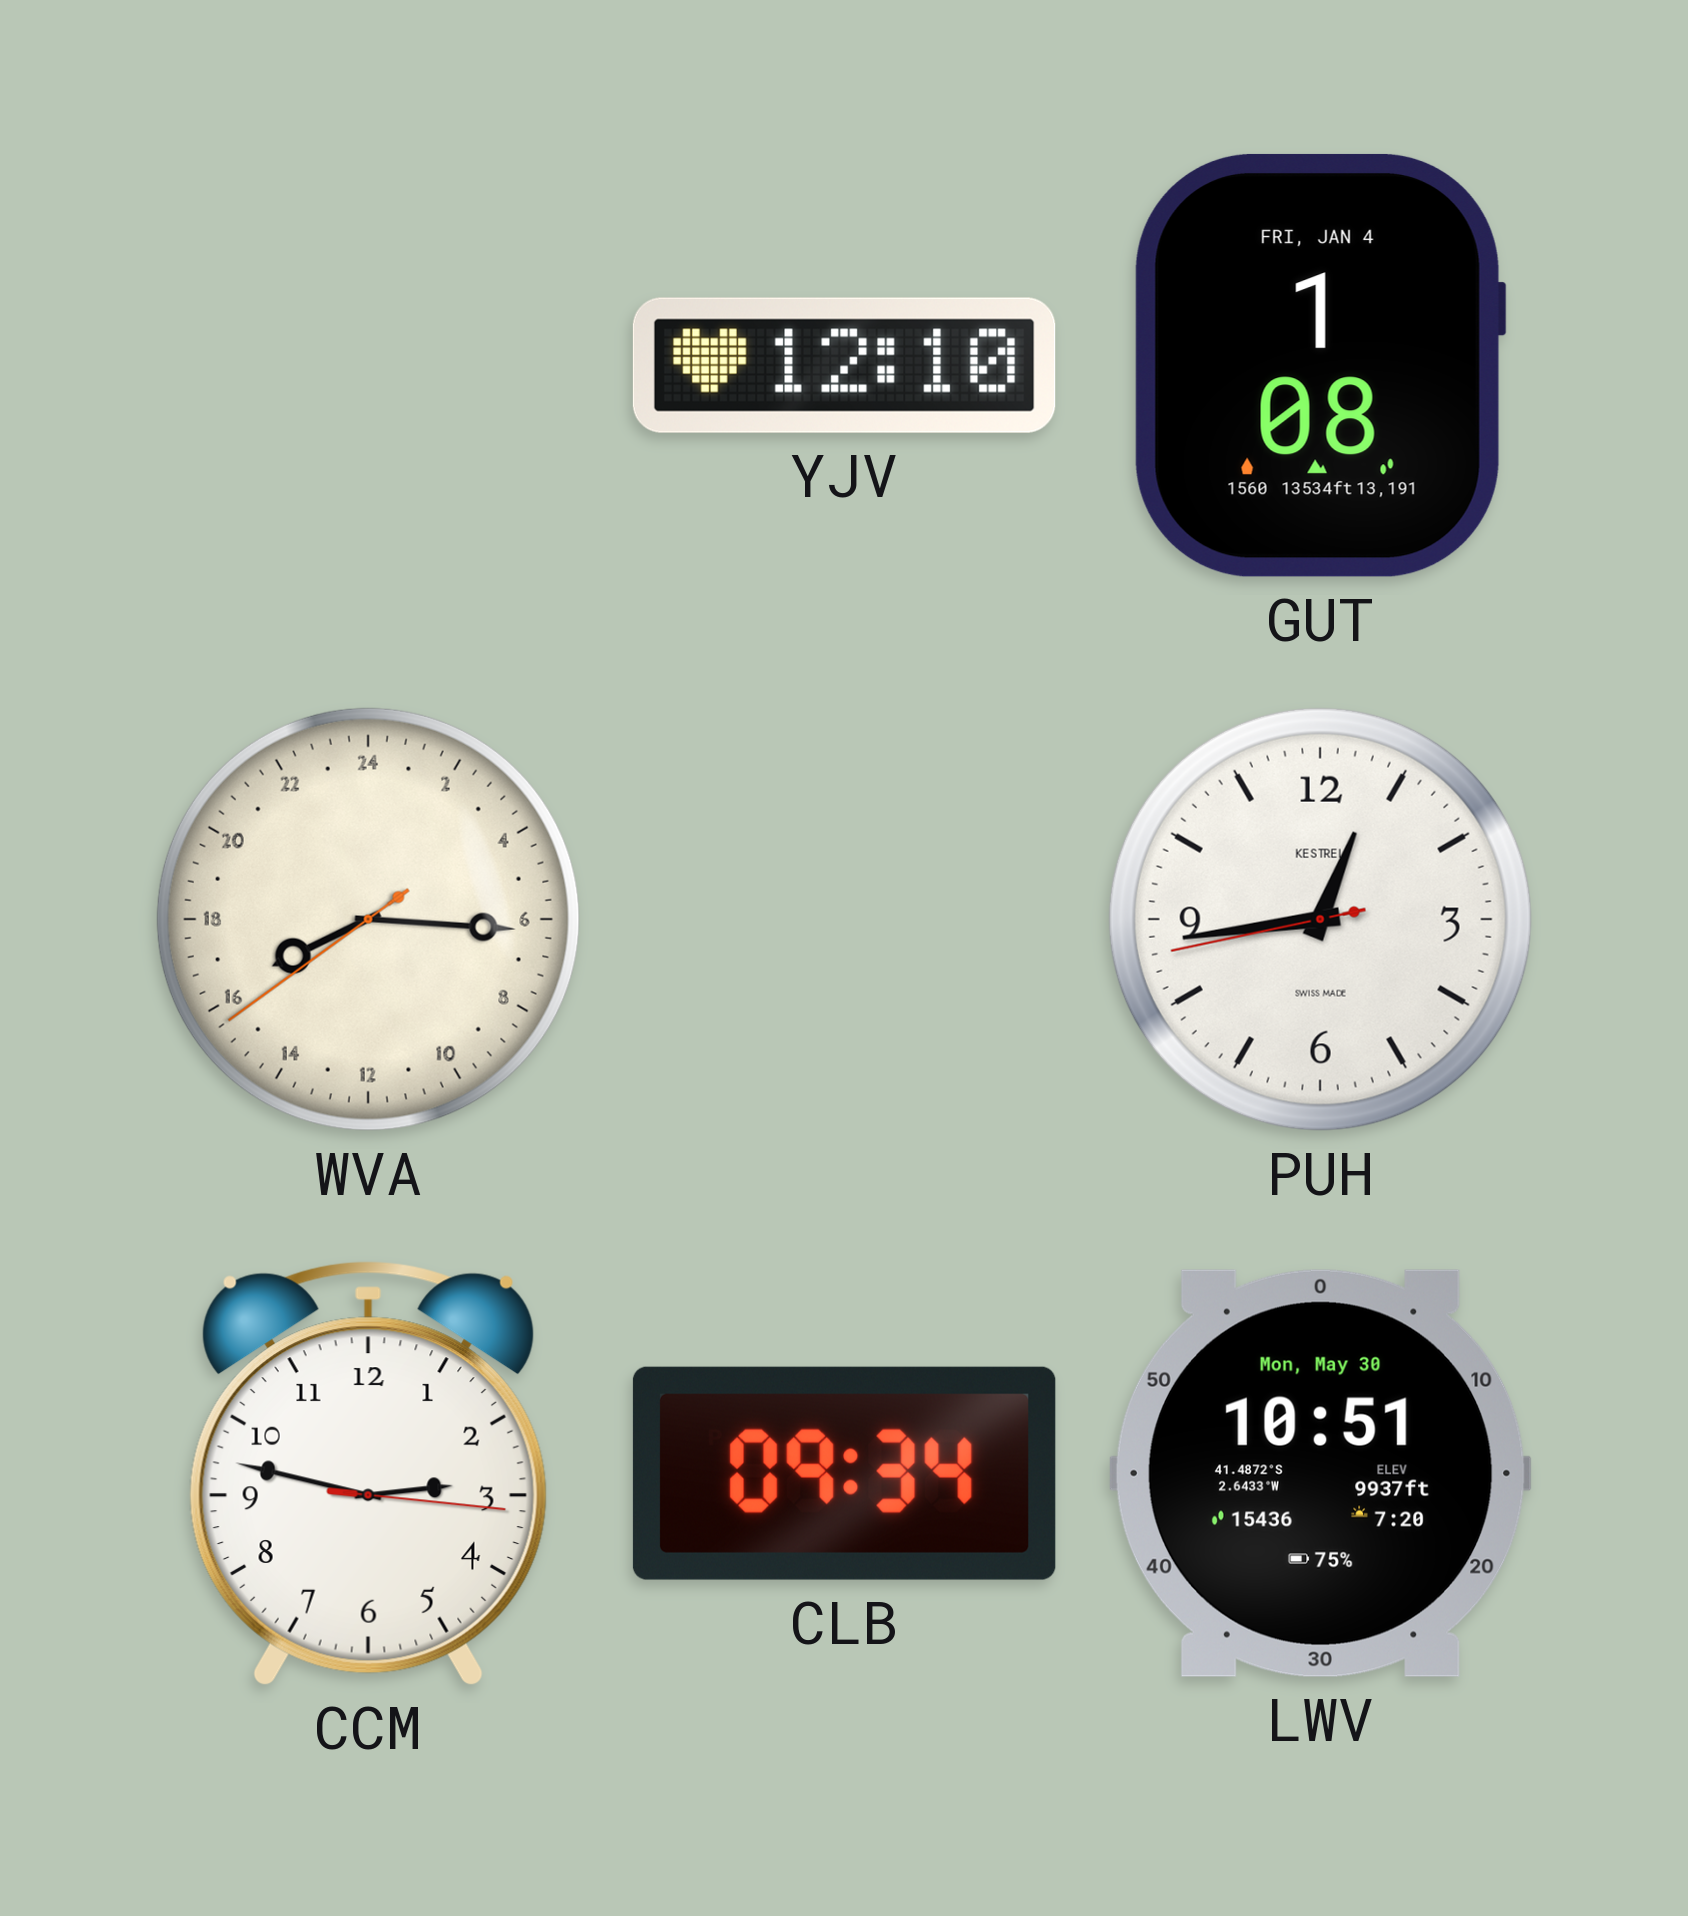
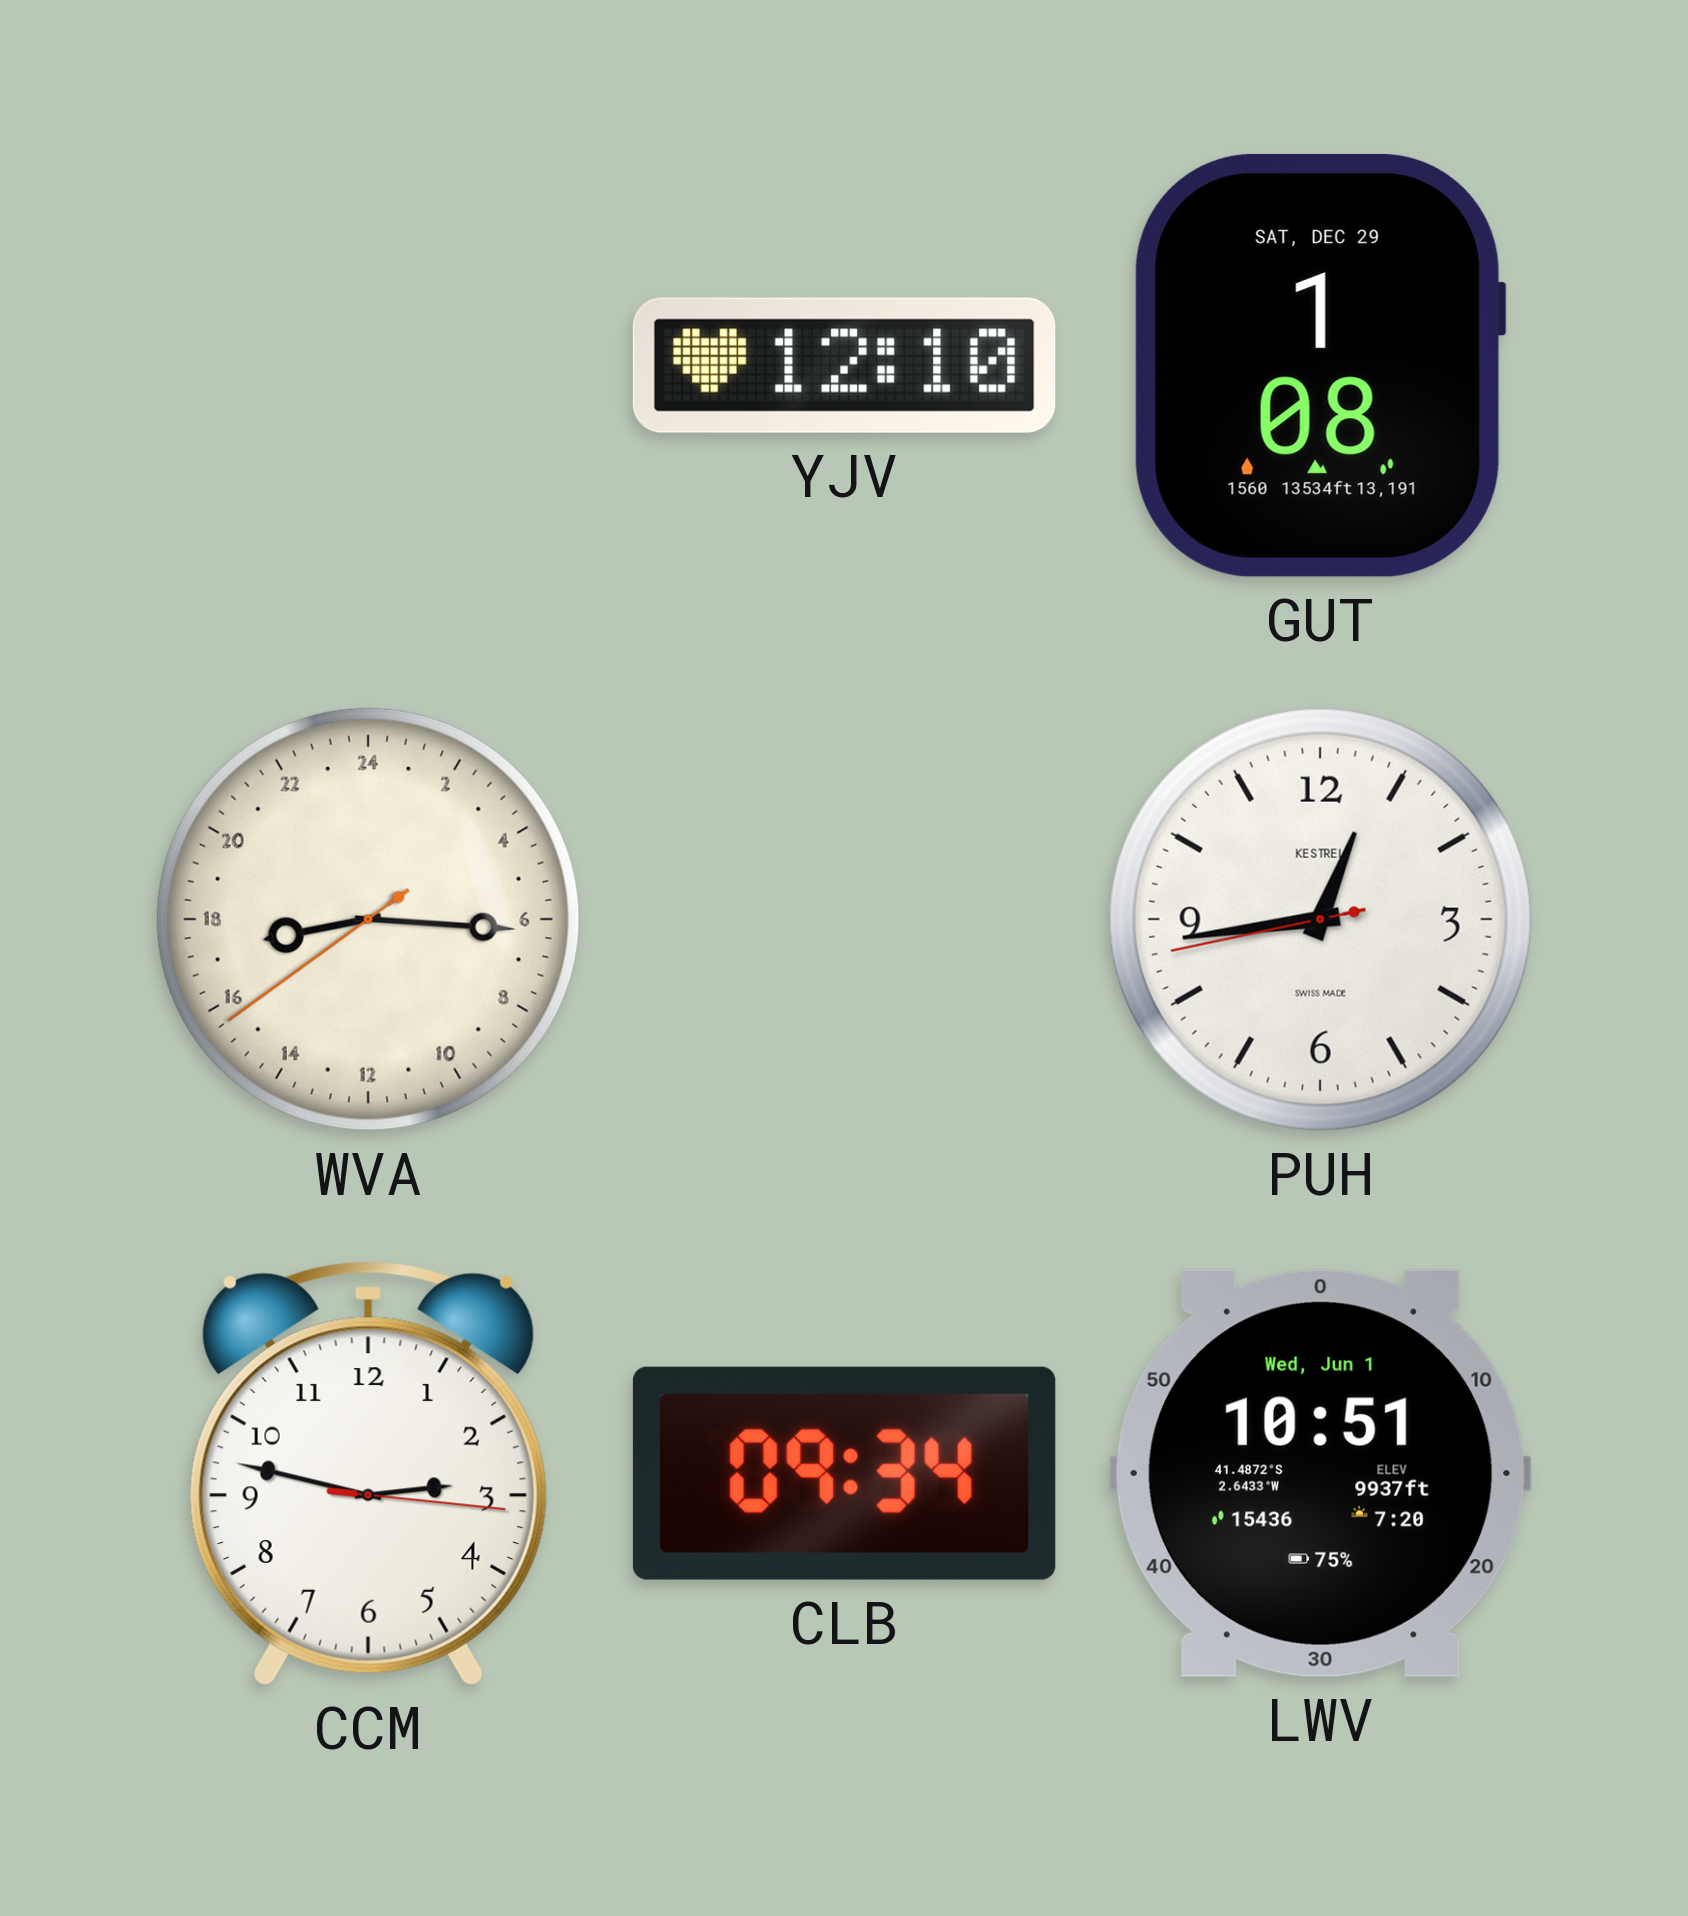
GUT date: FRI, JAN 4 -> SAT, DEC 29 (1320, 365)
WVA: 16:15 -> 17:15 (368, 919)
LWV date: Mon, May 30 -> Wed, Jun 1 (1320, 1473)
